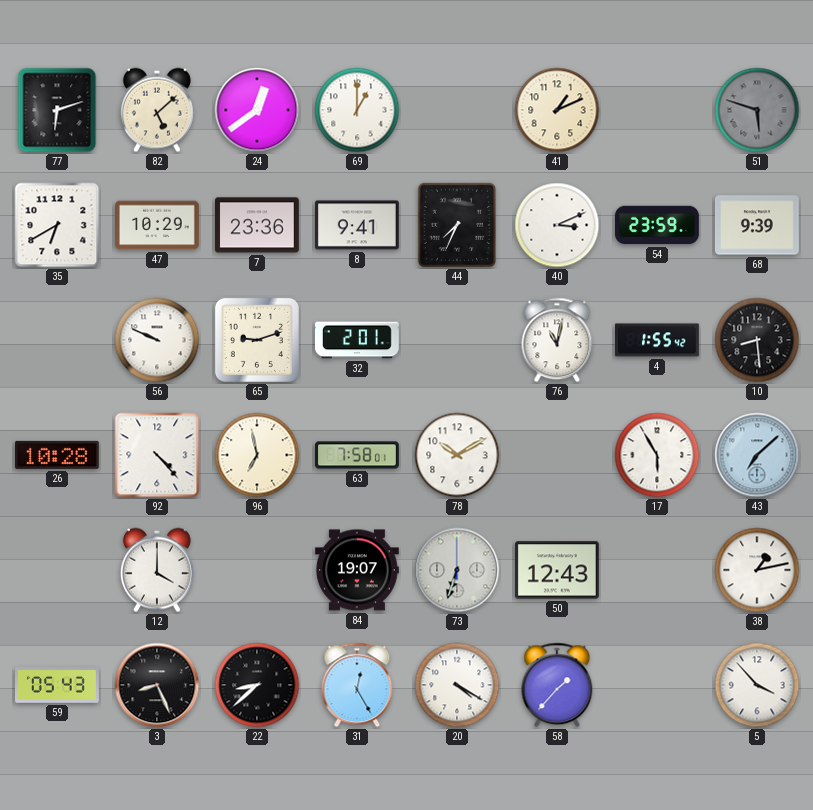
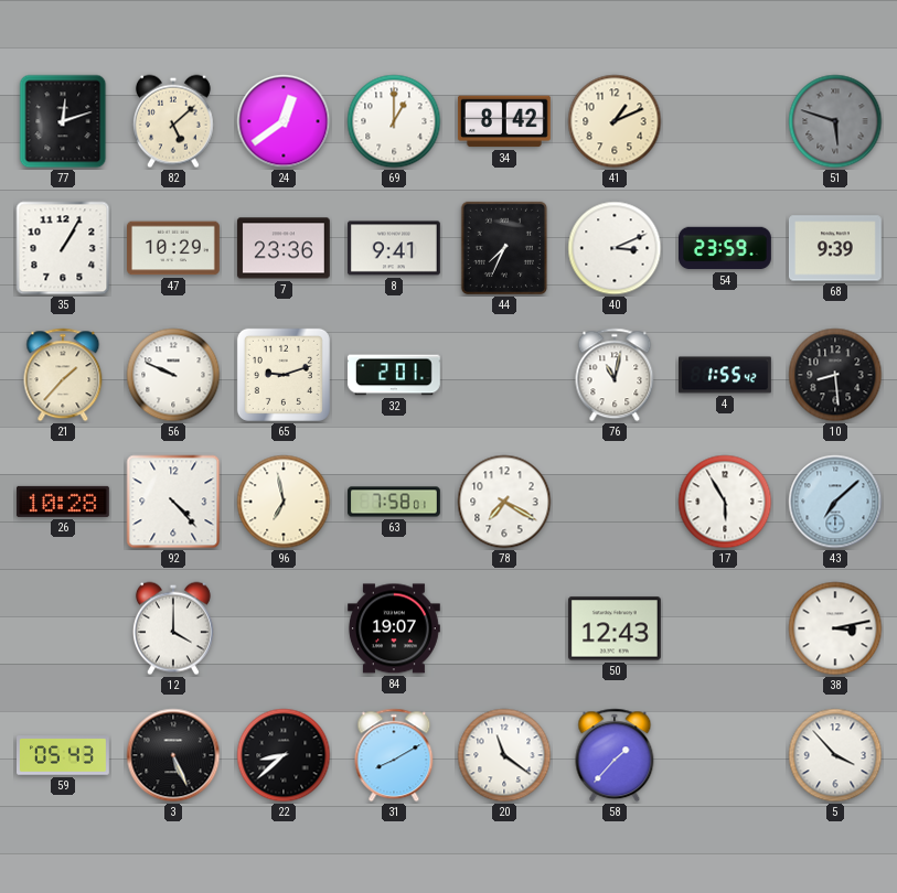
77: 6:12 -> 12:12 (63, 121)
34: none -> 8:42 (504, 121)
35: 6:40 -> 1:05 (63, 248)
21: none -> 1:37 (63, 375)
78: 10:10 -> 7:20 (504, 502)
73: 6:33 -> none (457, 570)
38: 1:13 -> 3:13 (835, 628)
3: 8:26 -> 5:26 (173, 755)
31: 12:25 -> 8:10 (394, 755)
20: 4:20 -> 11:21 (504, 755)
